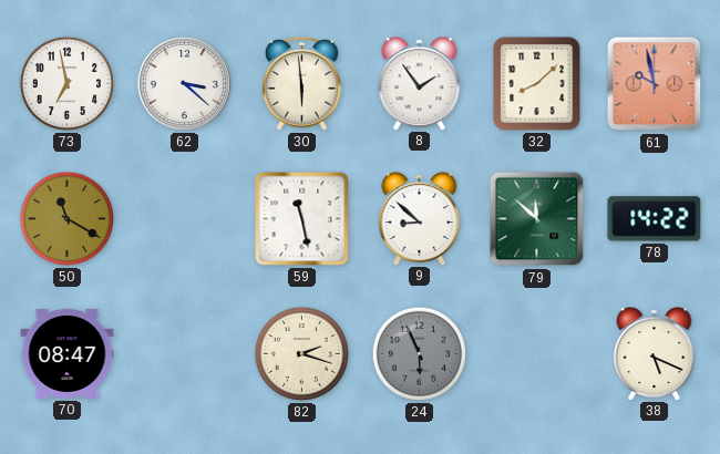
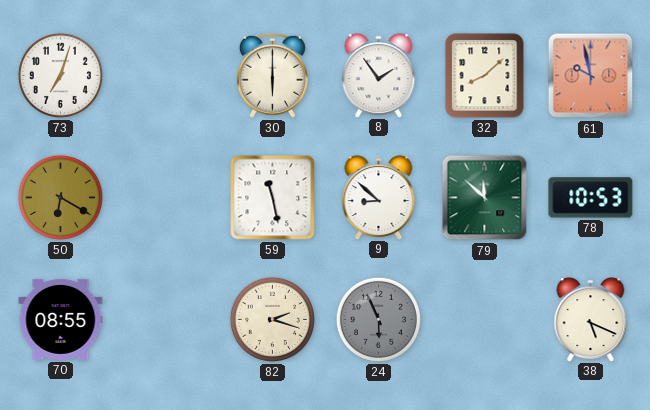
73: 6:58 -> 7:03 (60, 75)
62: 3:22 -> none (184, 83)
30: 5:59 -> 6:00 (272, 75)
50: 11:20 -> 6:20 (60, 197)
78: 14:22 -> 10:53 (591, 198)
70: 08:47 -> 08:55 (61, 319)
